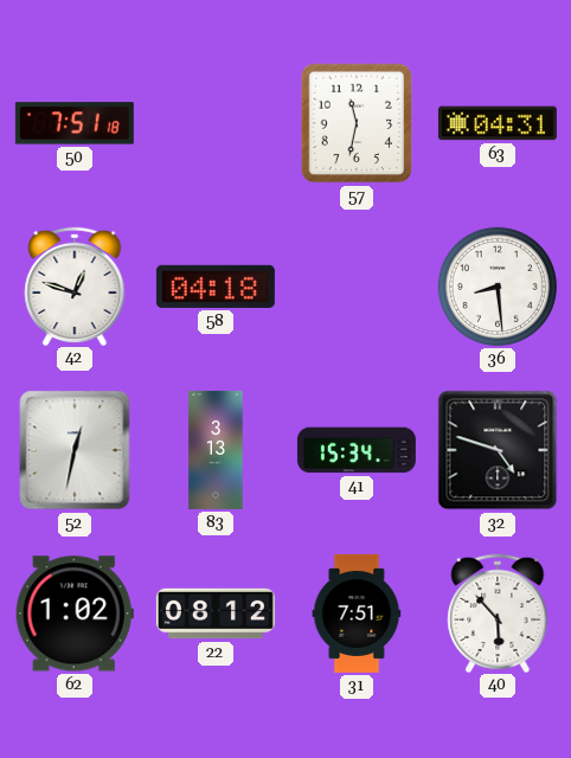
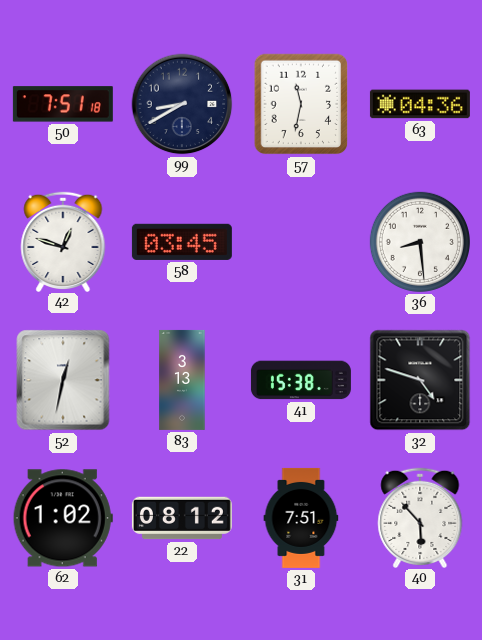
99: none -> 8:40 (182, 104)
63: 04:31 -> 04:36 (420, 104)
58: 04:18 -> 03:45 (182, 242)
41: 15:34 -> 15:38 (301, 380)
